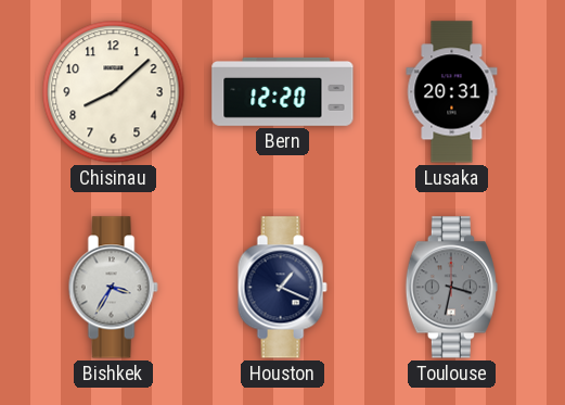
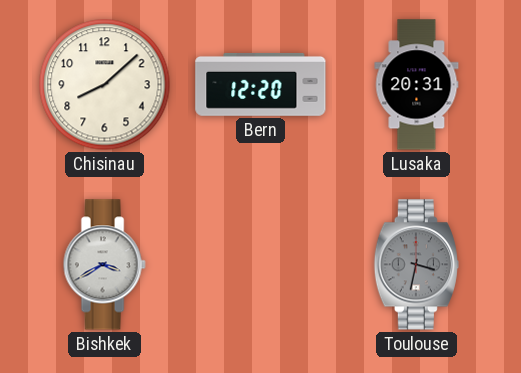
Bishkek: 3:35 -> 3:40 (104, 265)
Houston: 1:19 -> none (282, 288)
